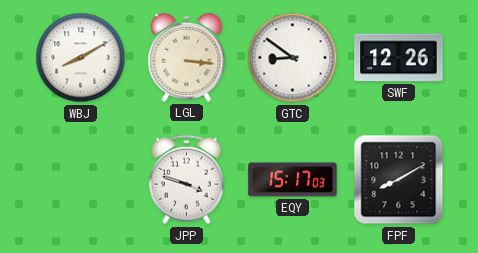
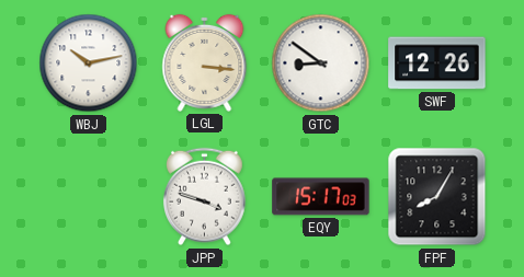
WBJ: 8:10 -> 10:13 (89, 64)
FPF: 8:10 -> 8:05 (437, 197)
